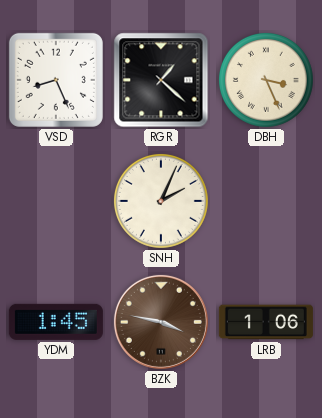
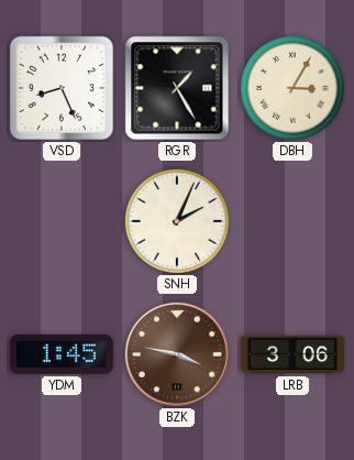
RGR: 1:22 -> 1:25 (177, 88)
DBH: 3:26 -> 3:05 (292, 88)
LRB: 1:06 -> 3:06 (292, 354)
